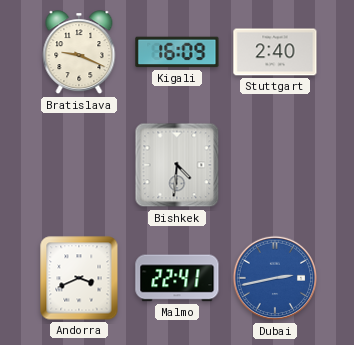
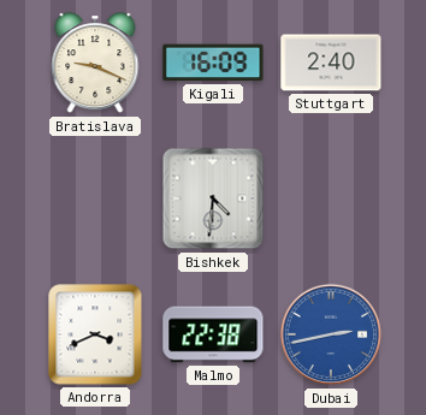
Malmo: 22:41 -> 22:38 (213, 334)
